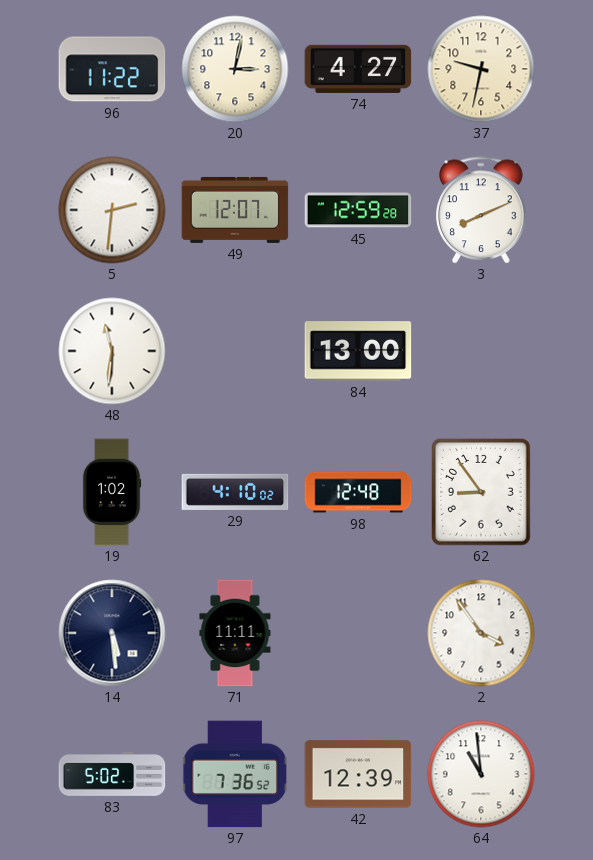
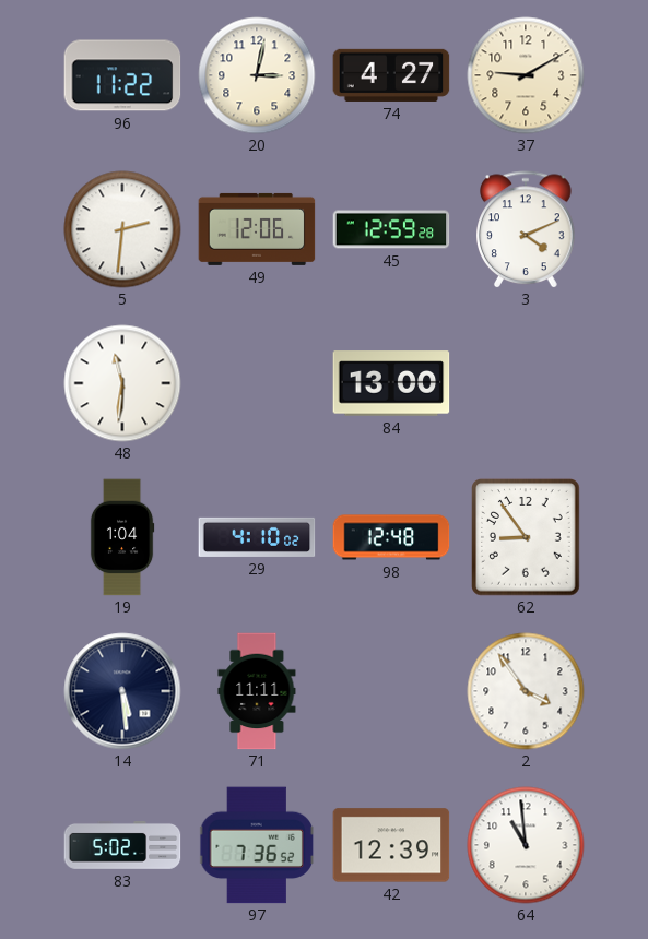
37: 9:32 -> 9:10 (526, 75)
49: 12:07 -> 12:06 (257, 229)
3: 8:11 -> 4:11 (527, 229)
19: 1:02 -> 1:04 (122, 537)
